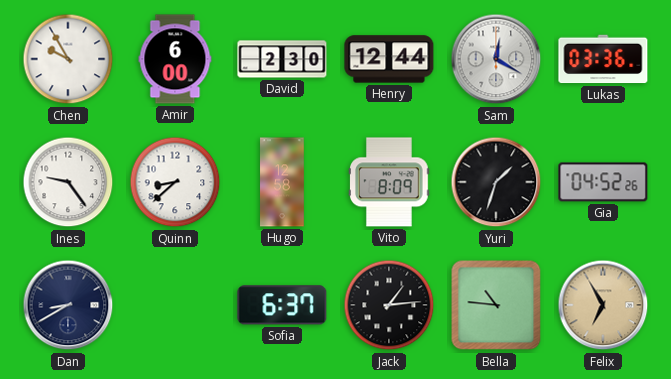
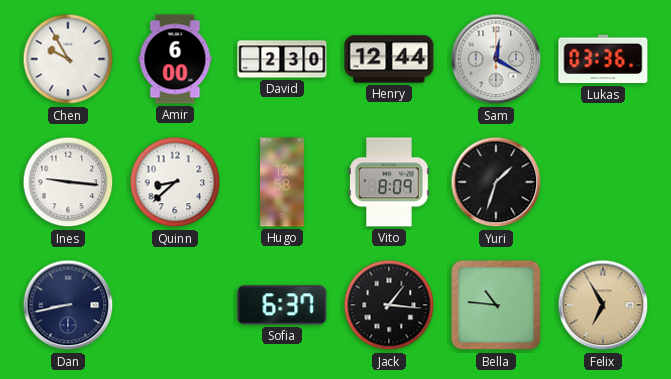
Ines: 9:24 -> 9:16 (68, 182)
Gia: 04:52 -> none (603, 182)
Dan: 8:40 -> 8:43 (68, 305)
Jack: 1:14 -> 1:16 (389, 305)
